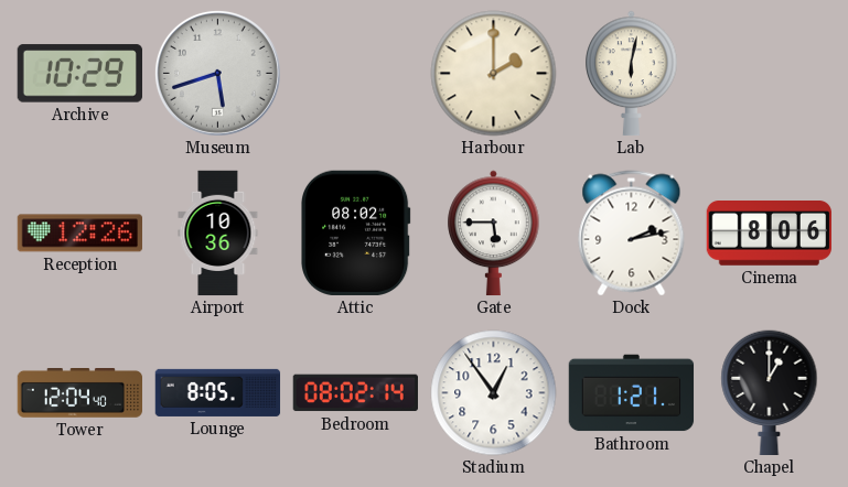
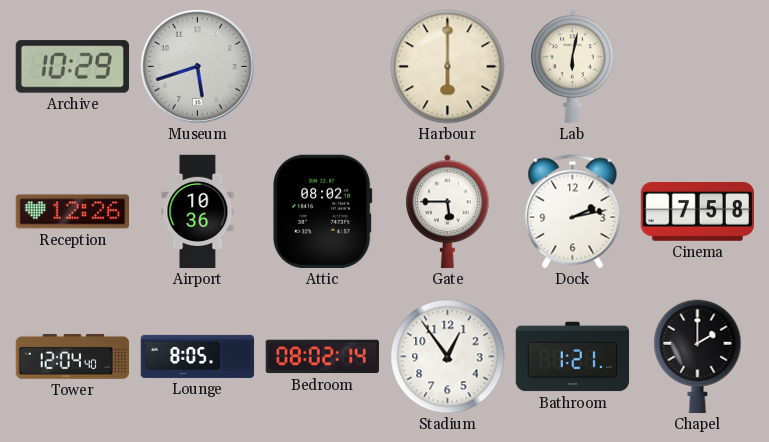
Harbour: 2:00 -> 6:00 (448, 67)
Cinema: 8:06 -> 7:58 (697, 212)
Chapel: 1:00 -> 2:00 (698, 357)
